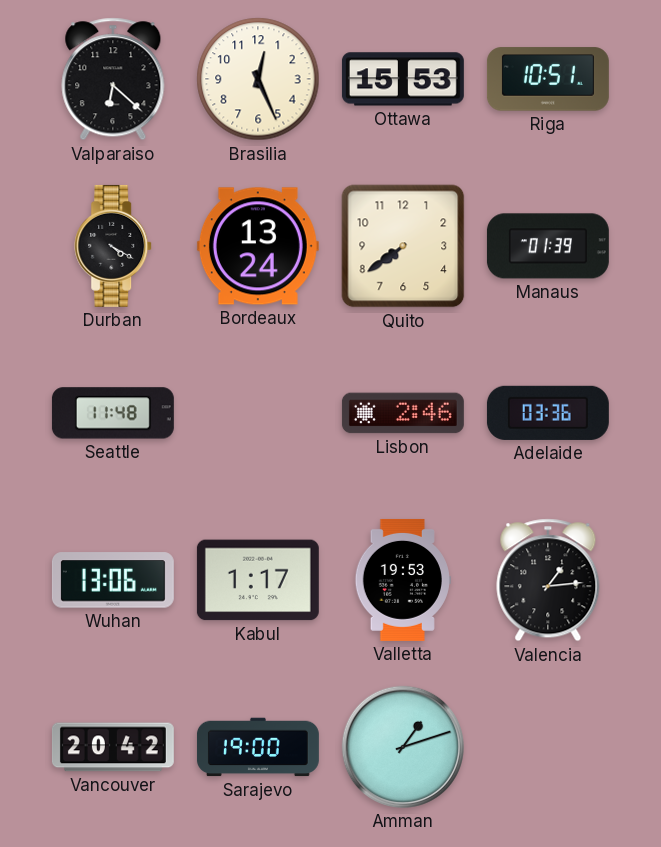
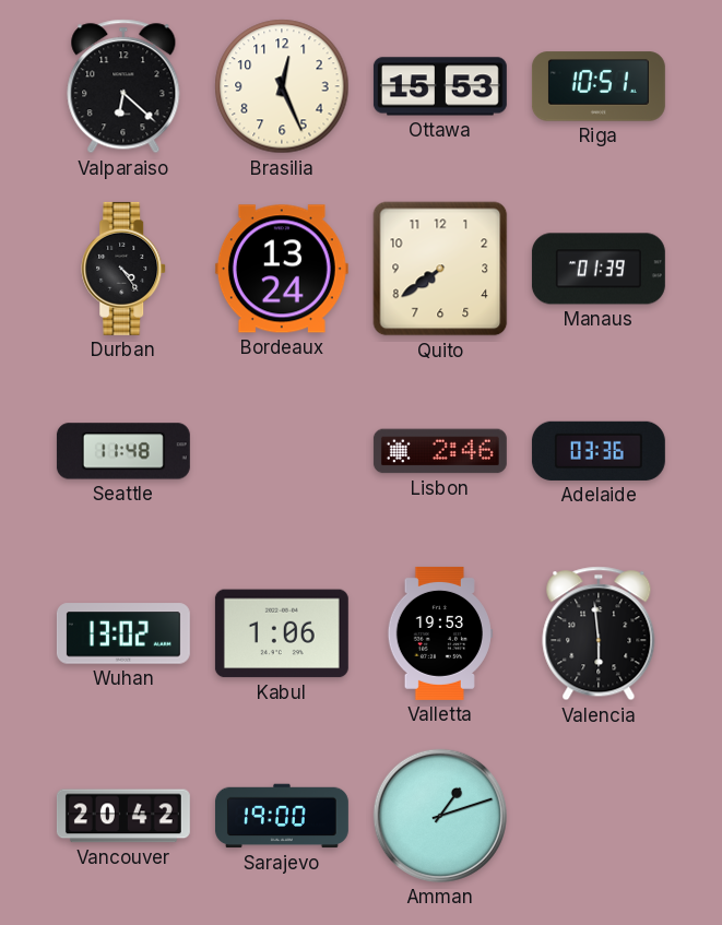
Durban: 4:20 -> 4:24 (125, 269)
Wuhan: 13:06 -> 13:02 (123, 633)
Kabul: 1:17 -> 1:06 (282, 633)
Valencia: 1:14 -> 5:59 (599, 633)
